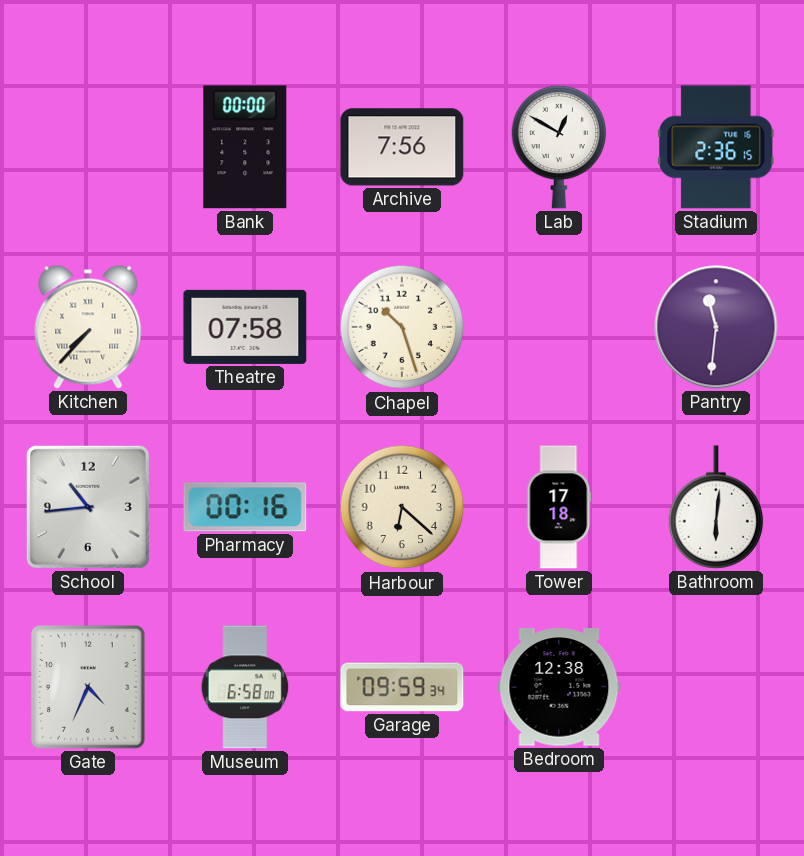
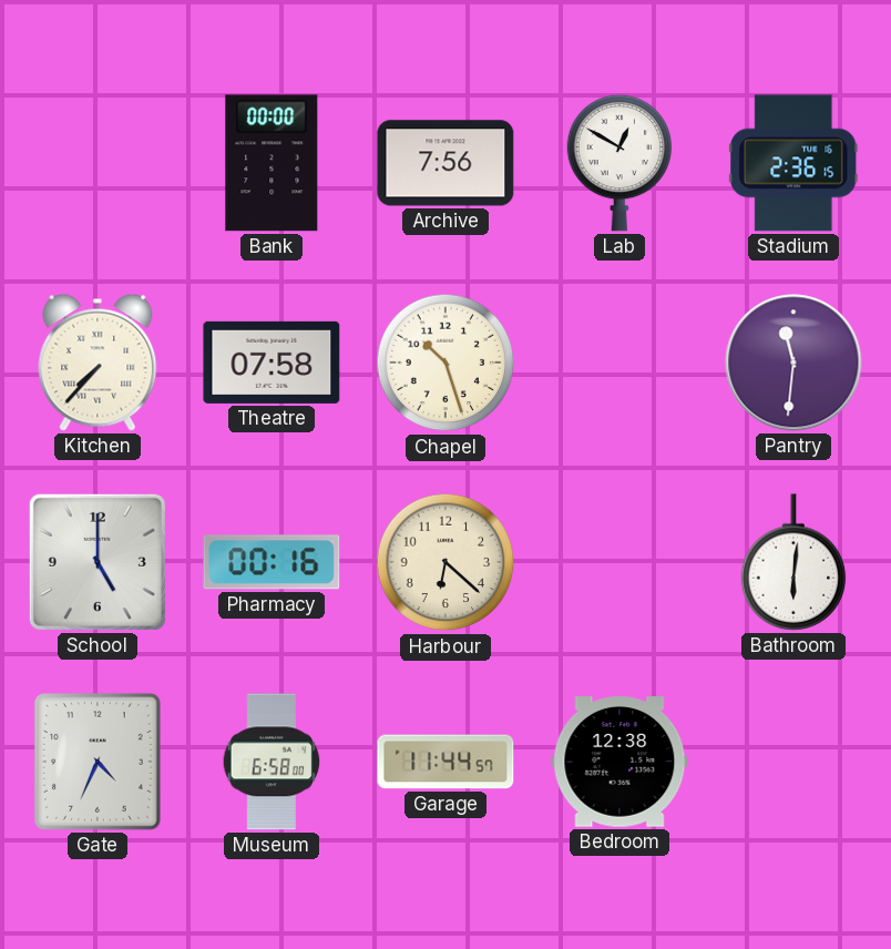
School: 10:44 -> 5:00 (98, 562)
Tower: 17:18 -> none (559, 507)
Garage: 09:59 -> 11:44 (445, 762)
